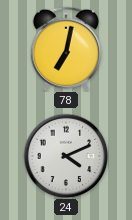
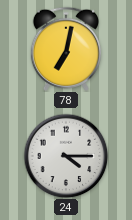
24: 4:11 -> 4:15 (66, 156)
